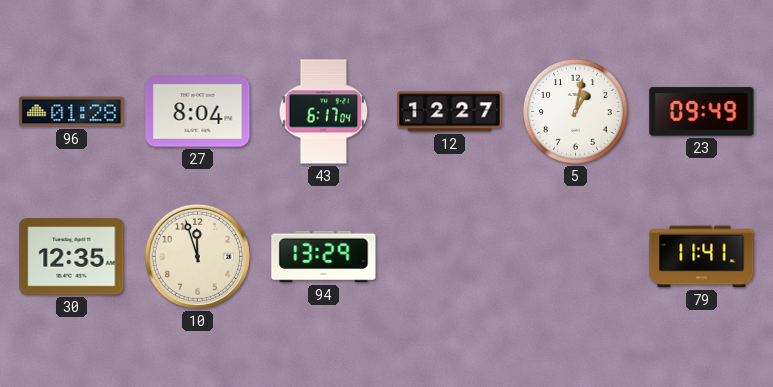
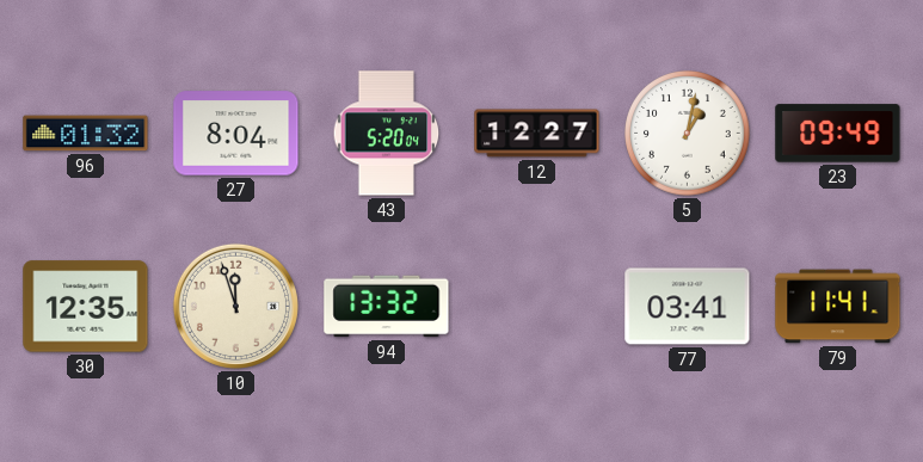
96: 01:28 -> 01:32 (86, 134)
43: 6:17 -> 5:20 (387, 134)
94: 13:29 -> 13:32 (387, 307)
77: none -> 03:41 (688, 307)
